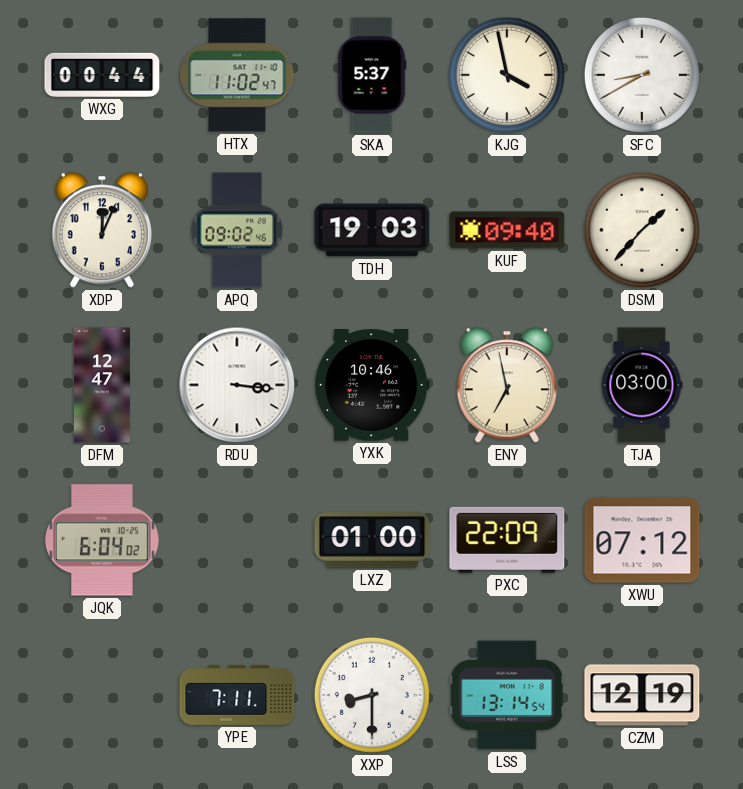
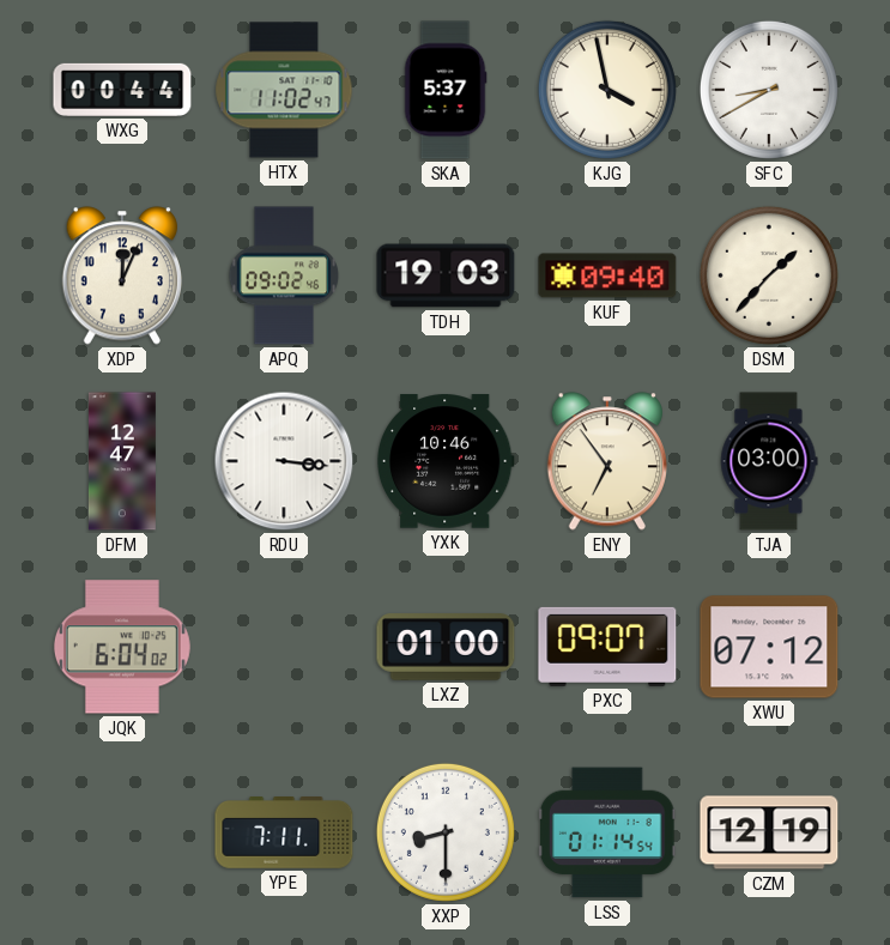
ENY: 6:58 -> 6:54 (606, 461)
PXC: 22:09 -> 09:07 (607, 647)
LSS: 13:14 -> 01:14 (607, 832)
